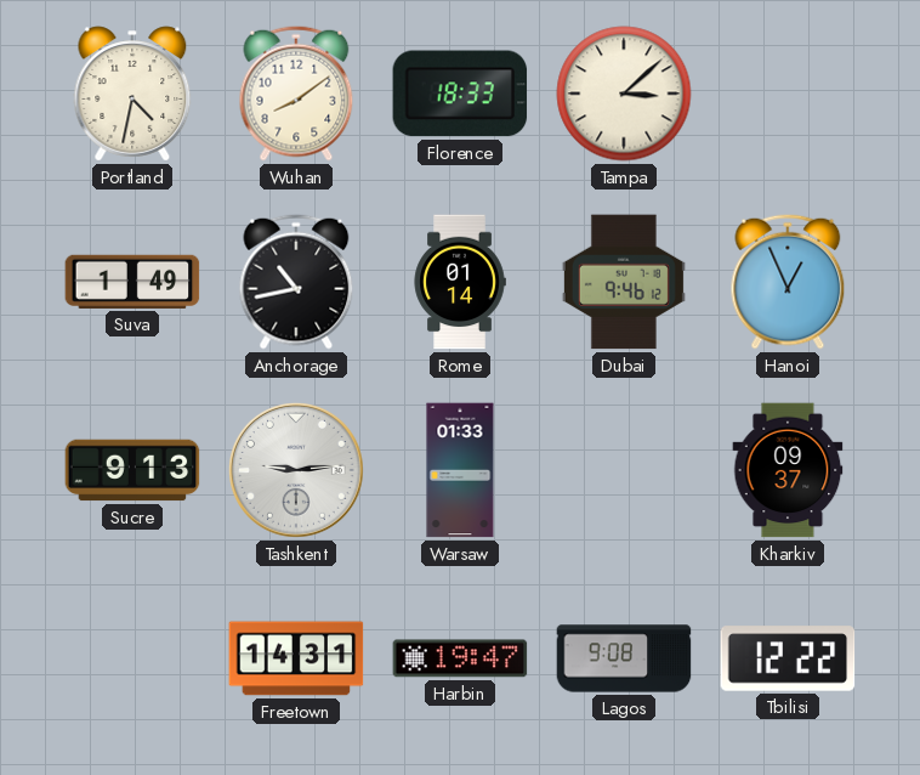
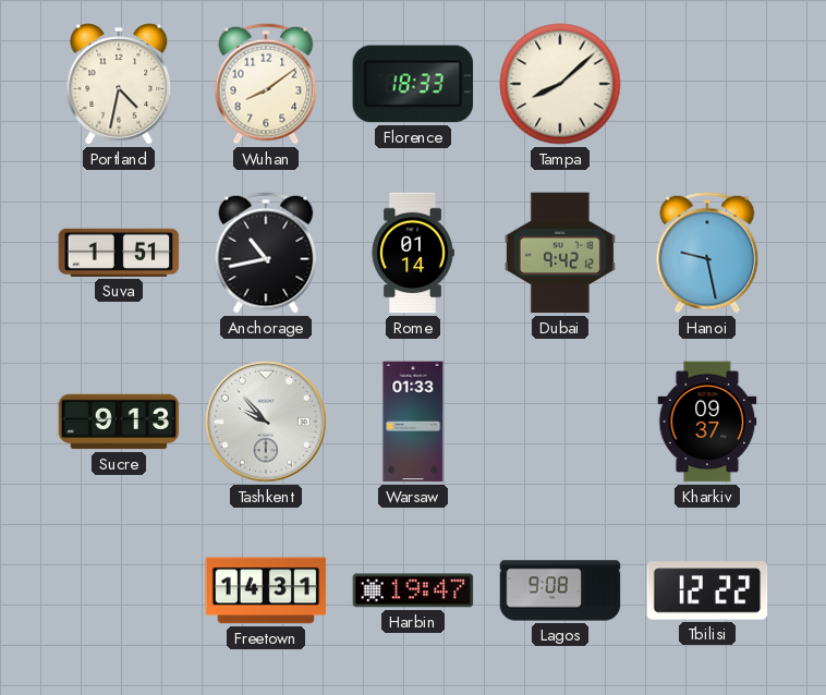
Tampa: 3:08 -> 8:08 (560, 84)
Suva: 1:49 -> 1:51 (119, 253)
Dubai: 9:46 -> 9:42 (560, 253)
Hanoi: 12:56 -> 9:28 (707, 253)
Tashkent: 9:14 -> 9:53 (266, 422)
